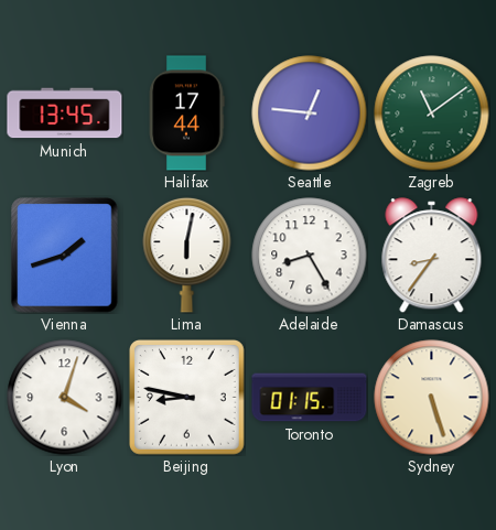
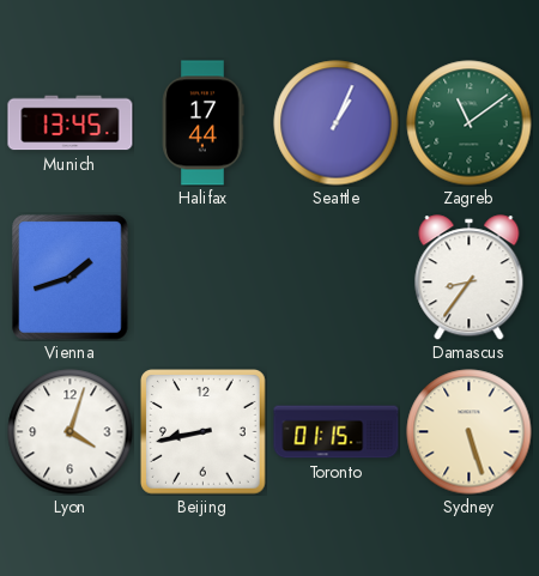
Seattle: 12:46 -> 1:04 (337, 123)
Lima: 6:02 -> none (187, 255)
Adelaide: 8:25 -> none (310, 256)
Beijing: 8:47 -> 8:43 (204, 432)
